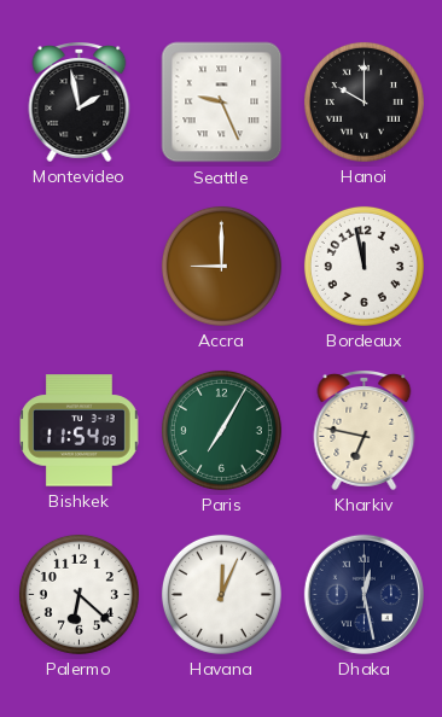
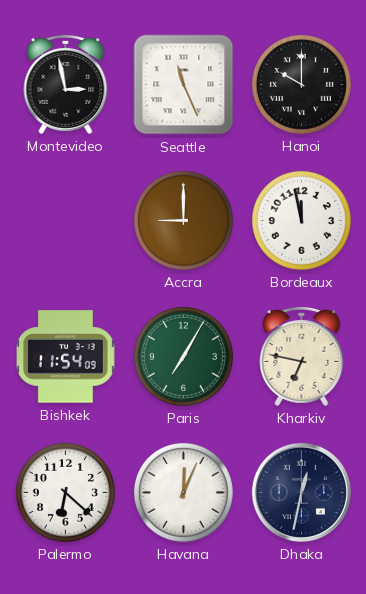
Montevideo: 1:58 -> 2:58 (66, 85)
Seattle: 9:26 -> 11:26 (184, 85)
Dhaka: 12:28 -> 12:32 (301, 492)
